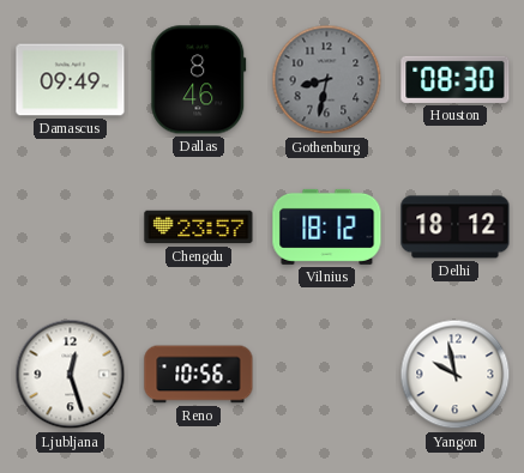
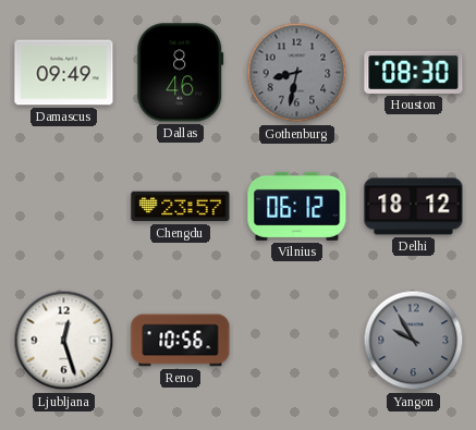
Vilnius: 18:12 -> 06:12 (297, 206)
Yangon: 9:58 -> 9:55 (414, 341)
Yangon dial: white -> grey (414, 341)
